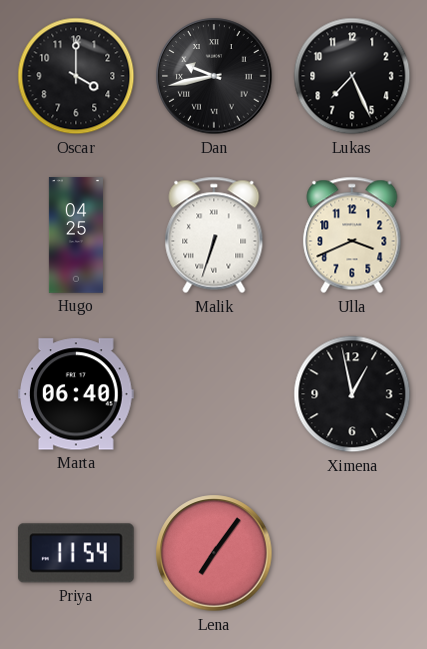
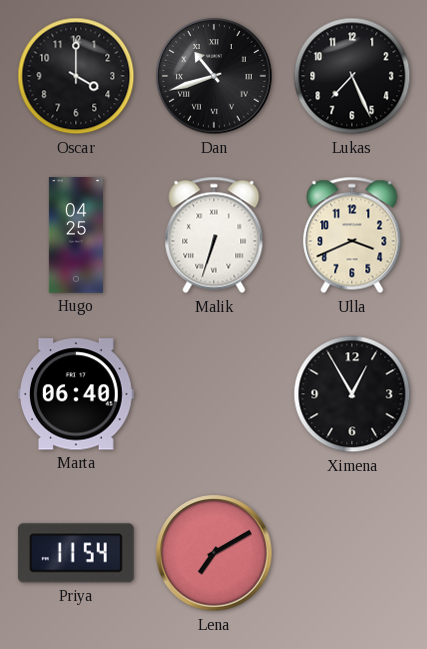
Dan: 9:43 -> 10:42 (214, 76)
Ximena: 12:58 -> 12:55 (352, 394)
Lena: 7:06 -> 7:10 (214, 553)
